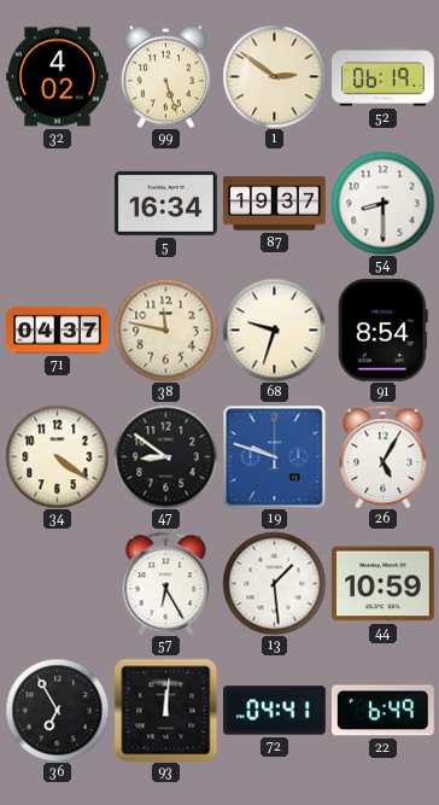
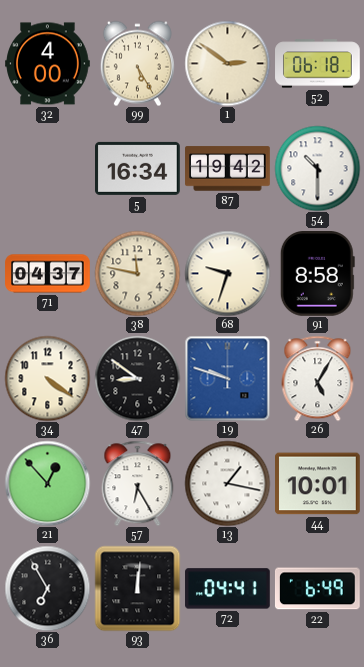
32: 4:02 -> 4:00 (48, 64)
99: 5:27 -> 5:25 (137, 63)
52: 06:19 -> 06:18 (318, 64)
87: 19:37 -> 19:42 (228, 169)
54: 8:30 -> 10:30 (317, 168)
91: 8:54 -> 8:58 (317, 274)
21: none -> 12:53 (47, 483)
13: 1:29 -> 1:17 (227, 483)
44: 10:59 -> 10:01 (318, 484)
